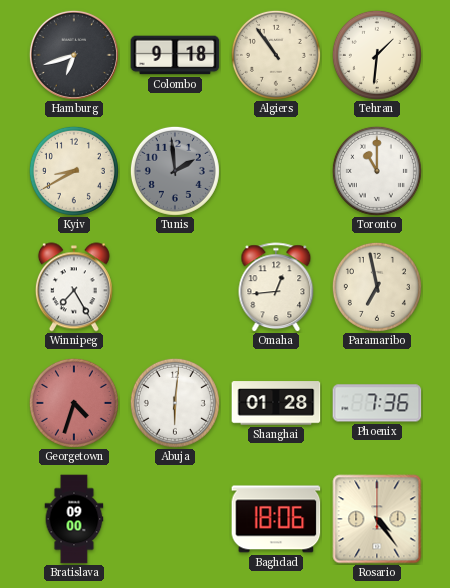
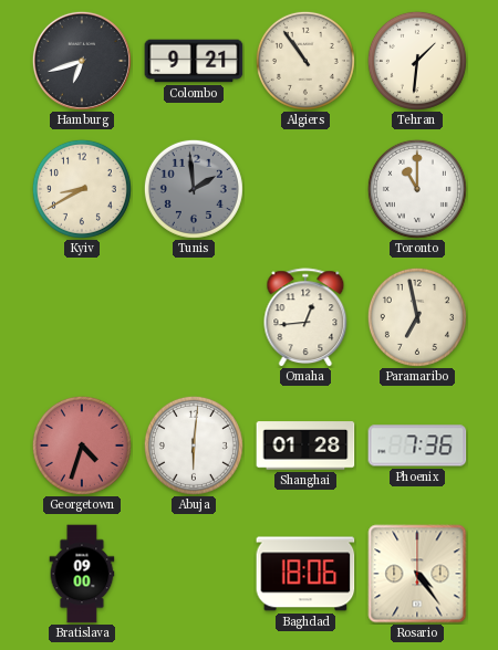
Colombo: 9:18 -> 9:21 (194, 61)
Winnipeg: 7:25 -> none (74, 287)
